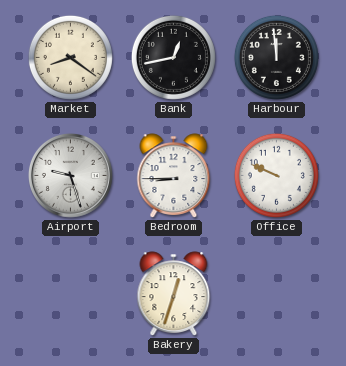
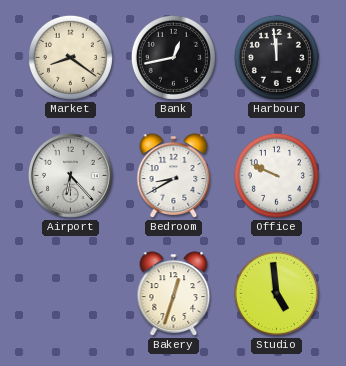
Airport: 9:27 -> 6:23 (70, 175)
Bedroom: 8:45 -> 8:40 (174, 176)
Studio: none -> 4:59 (276, 293)
